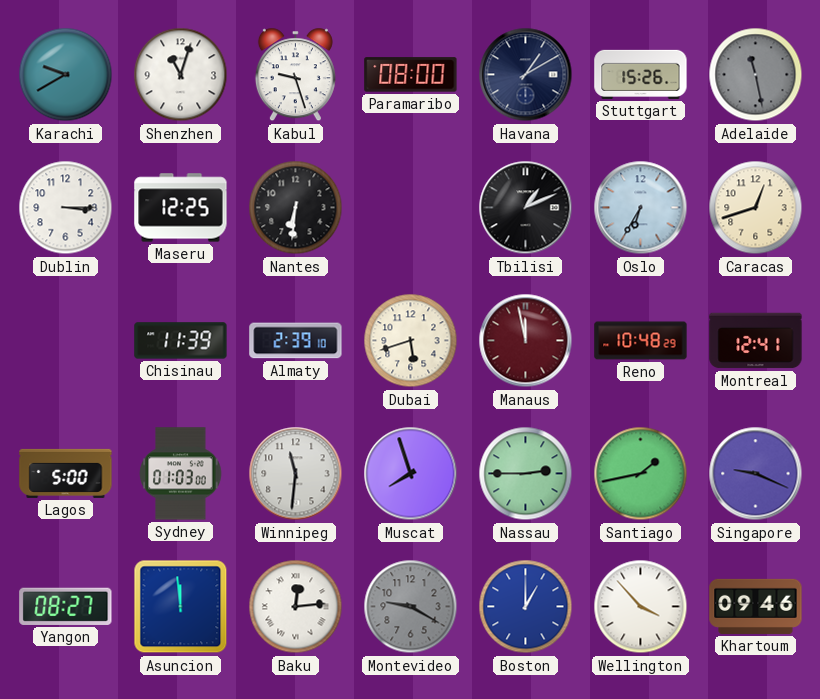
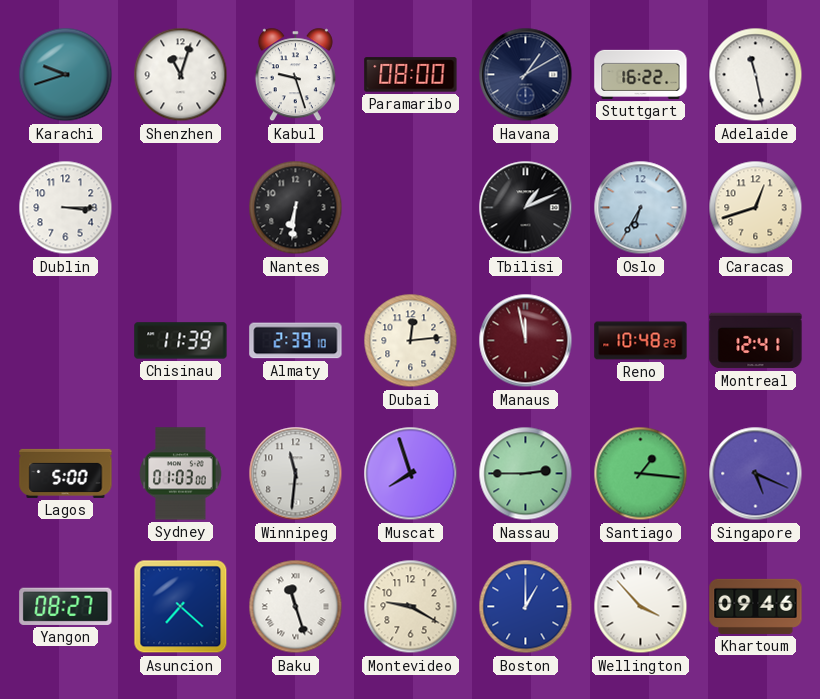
Karachi: 9:40 -> 9:42 (66, 75)
Stuttgart: 15:26 -> 16:22 (641, 74)
Adelaide dial: grey -> white (756, 75)
Maseru: 12:25 -> none (181, 208)
Dubai: 5:42 -> 12:14 (411, 341)
Santiago: 1:43 -> 1:16 (641, 474)
Singapore: 9:19 -> 5:19 (756, 474)
Asuncion: 11:59 -> 7:22 (181, 607)
Baku: 12:14 -> 11:27 (296, 607)
Montevideo dial: grey -> cream (411, 607)
